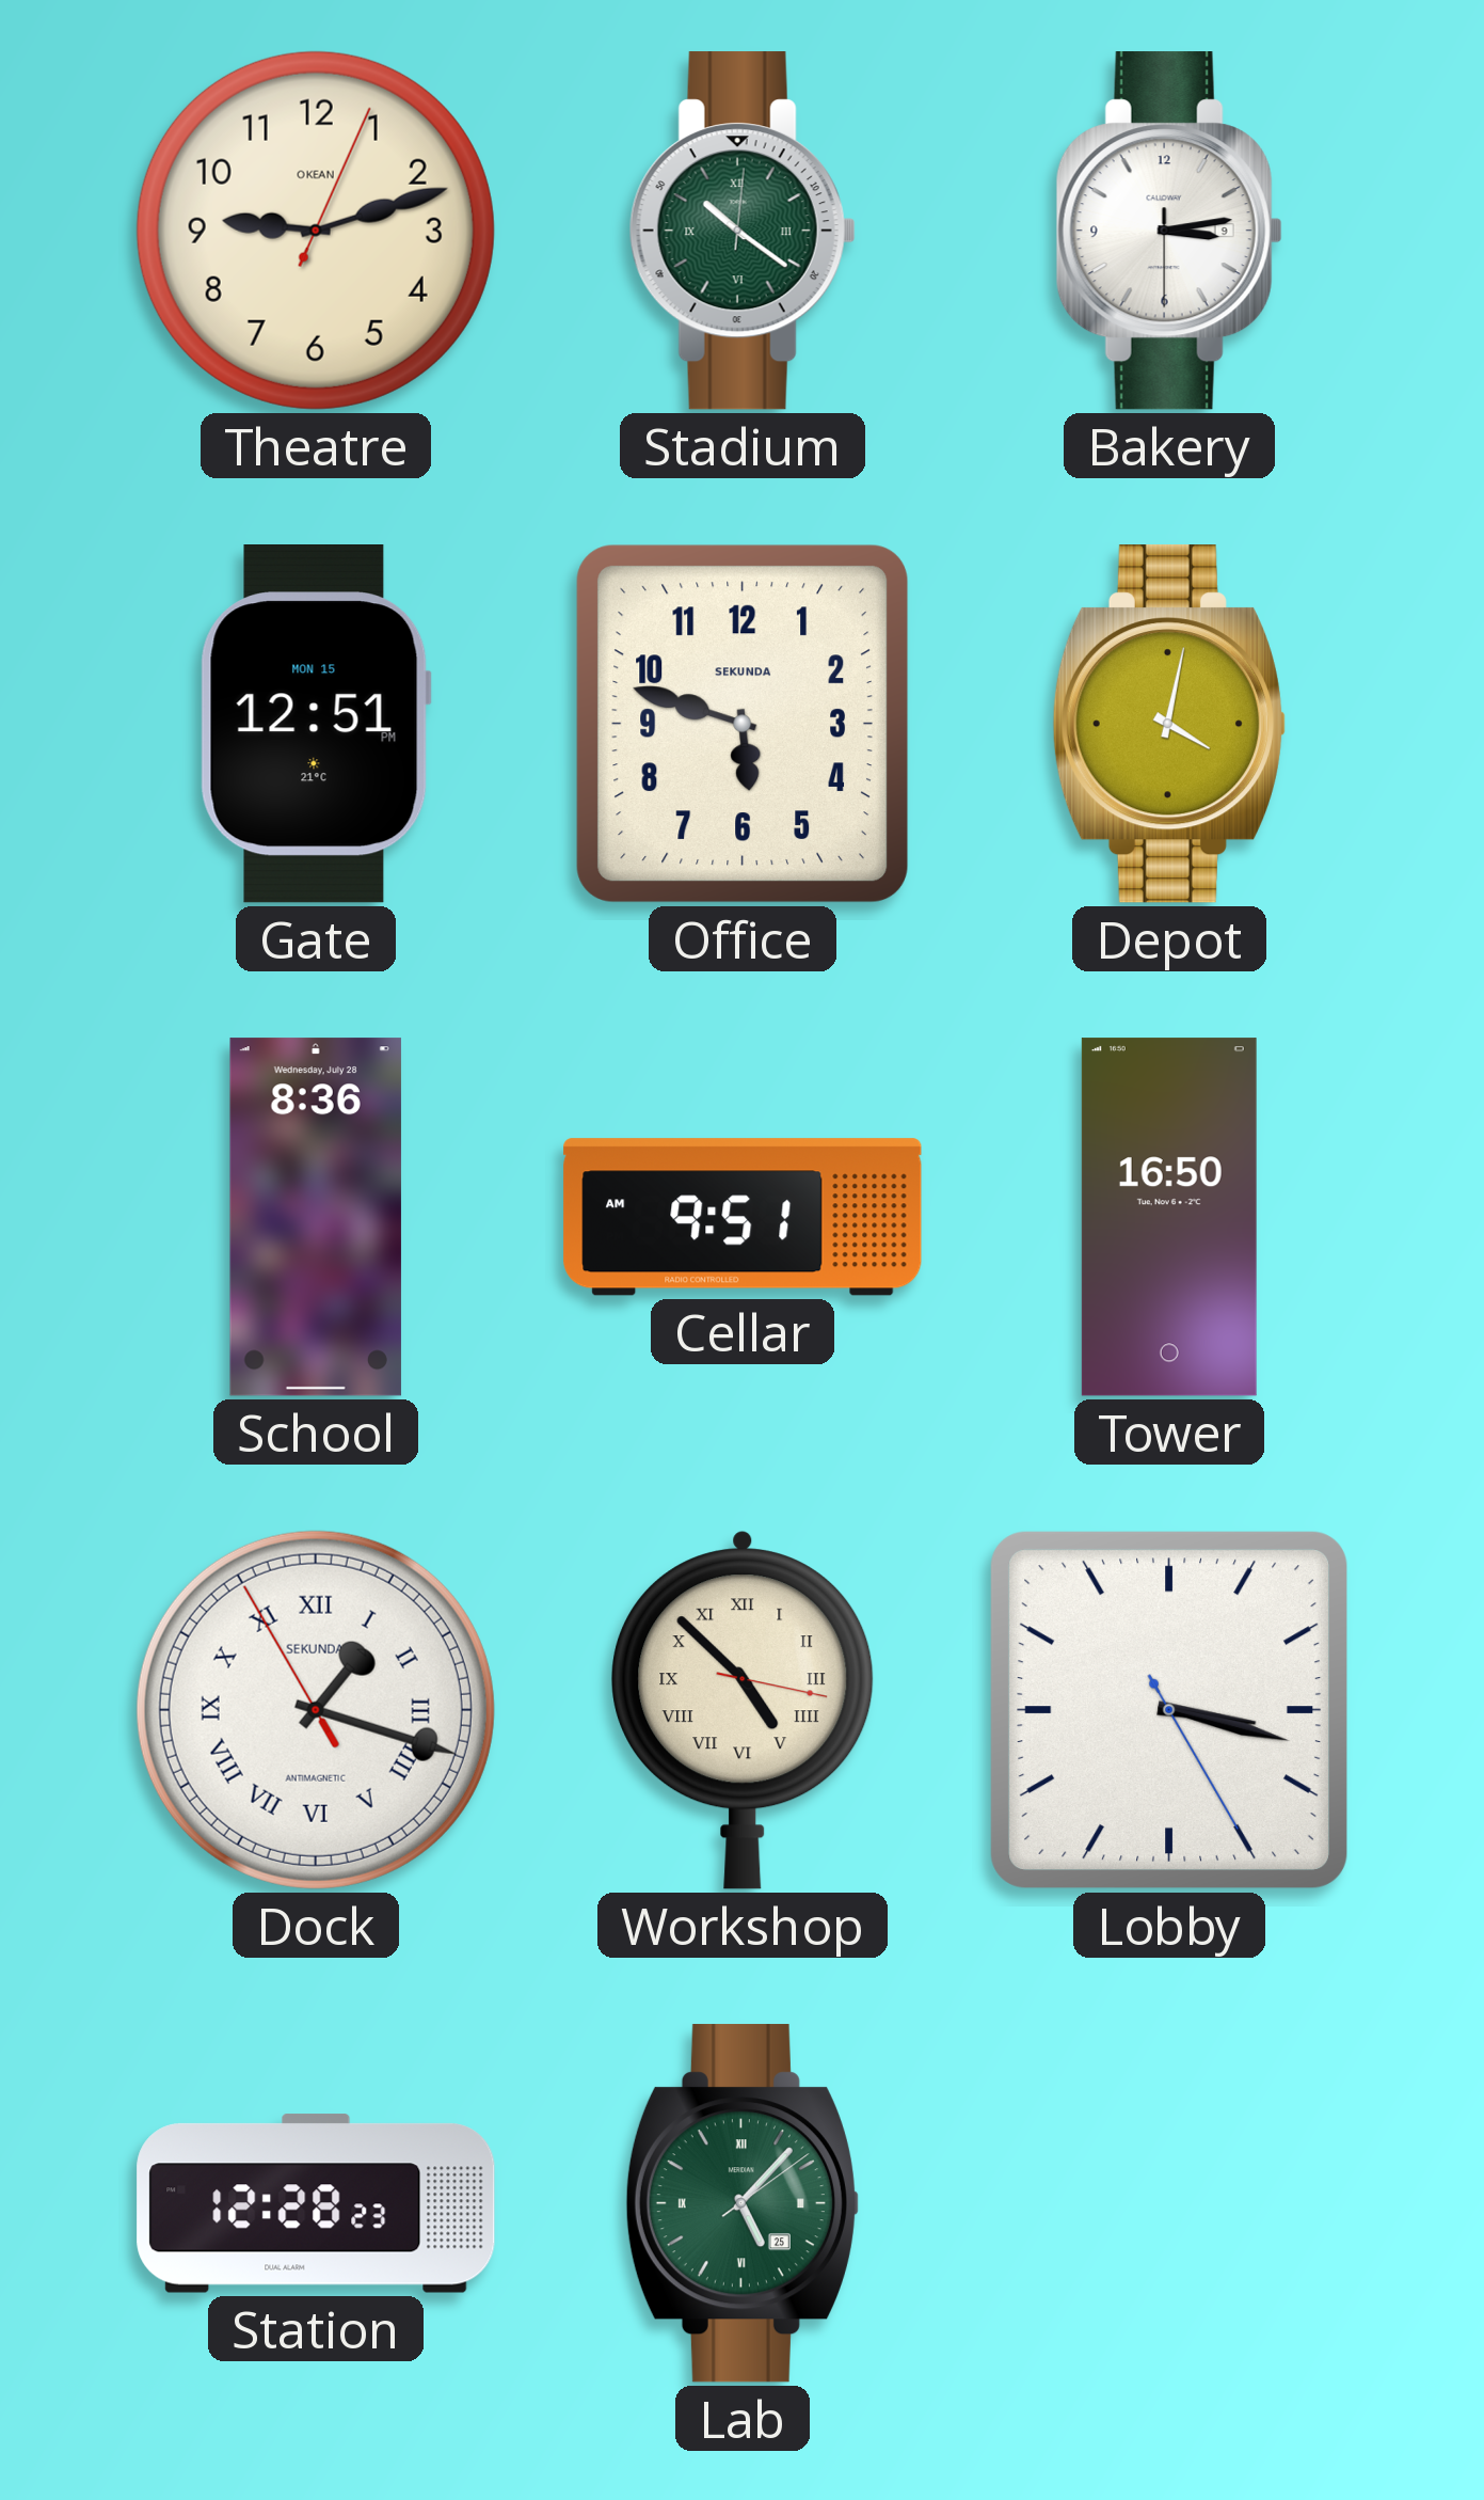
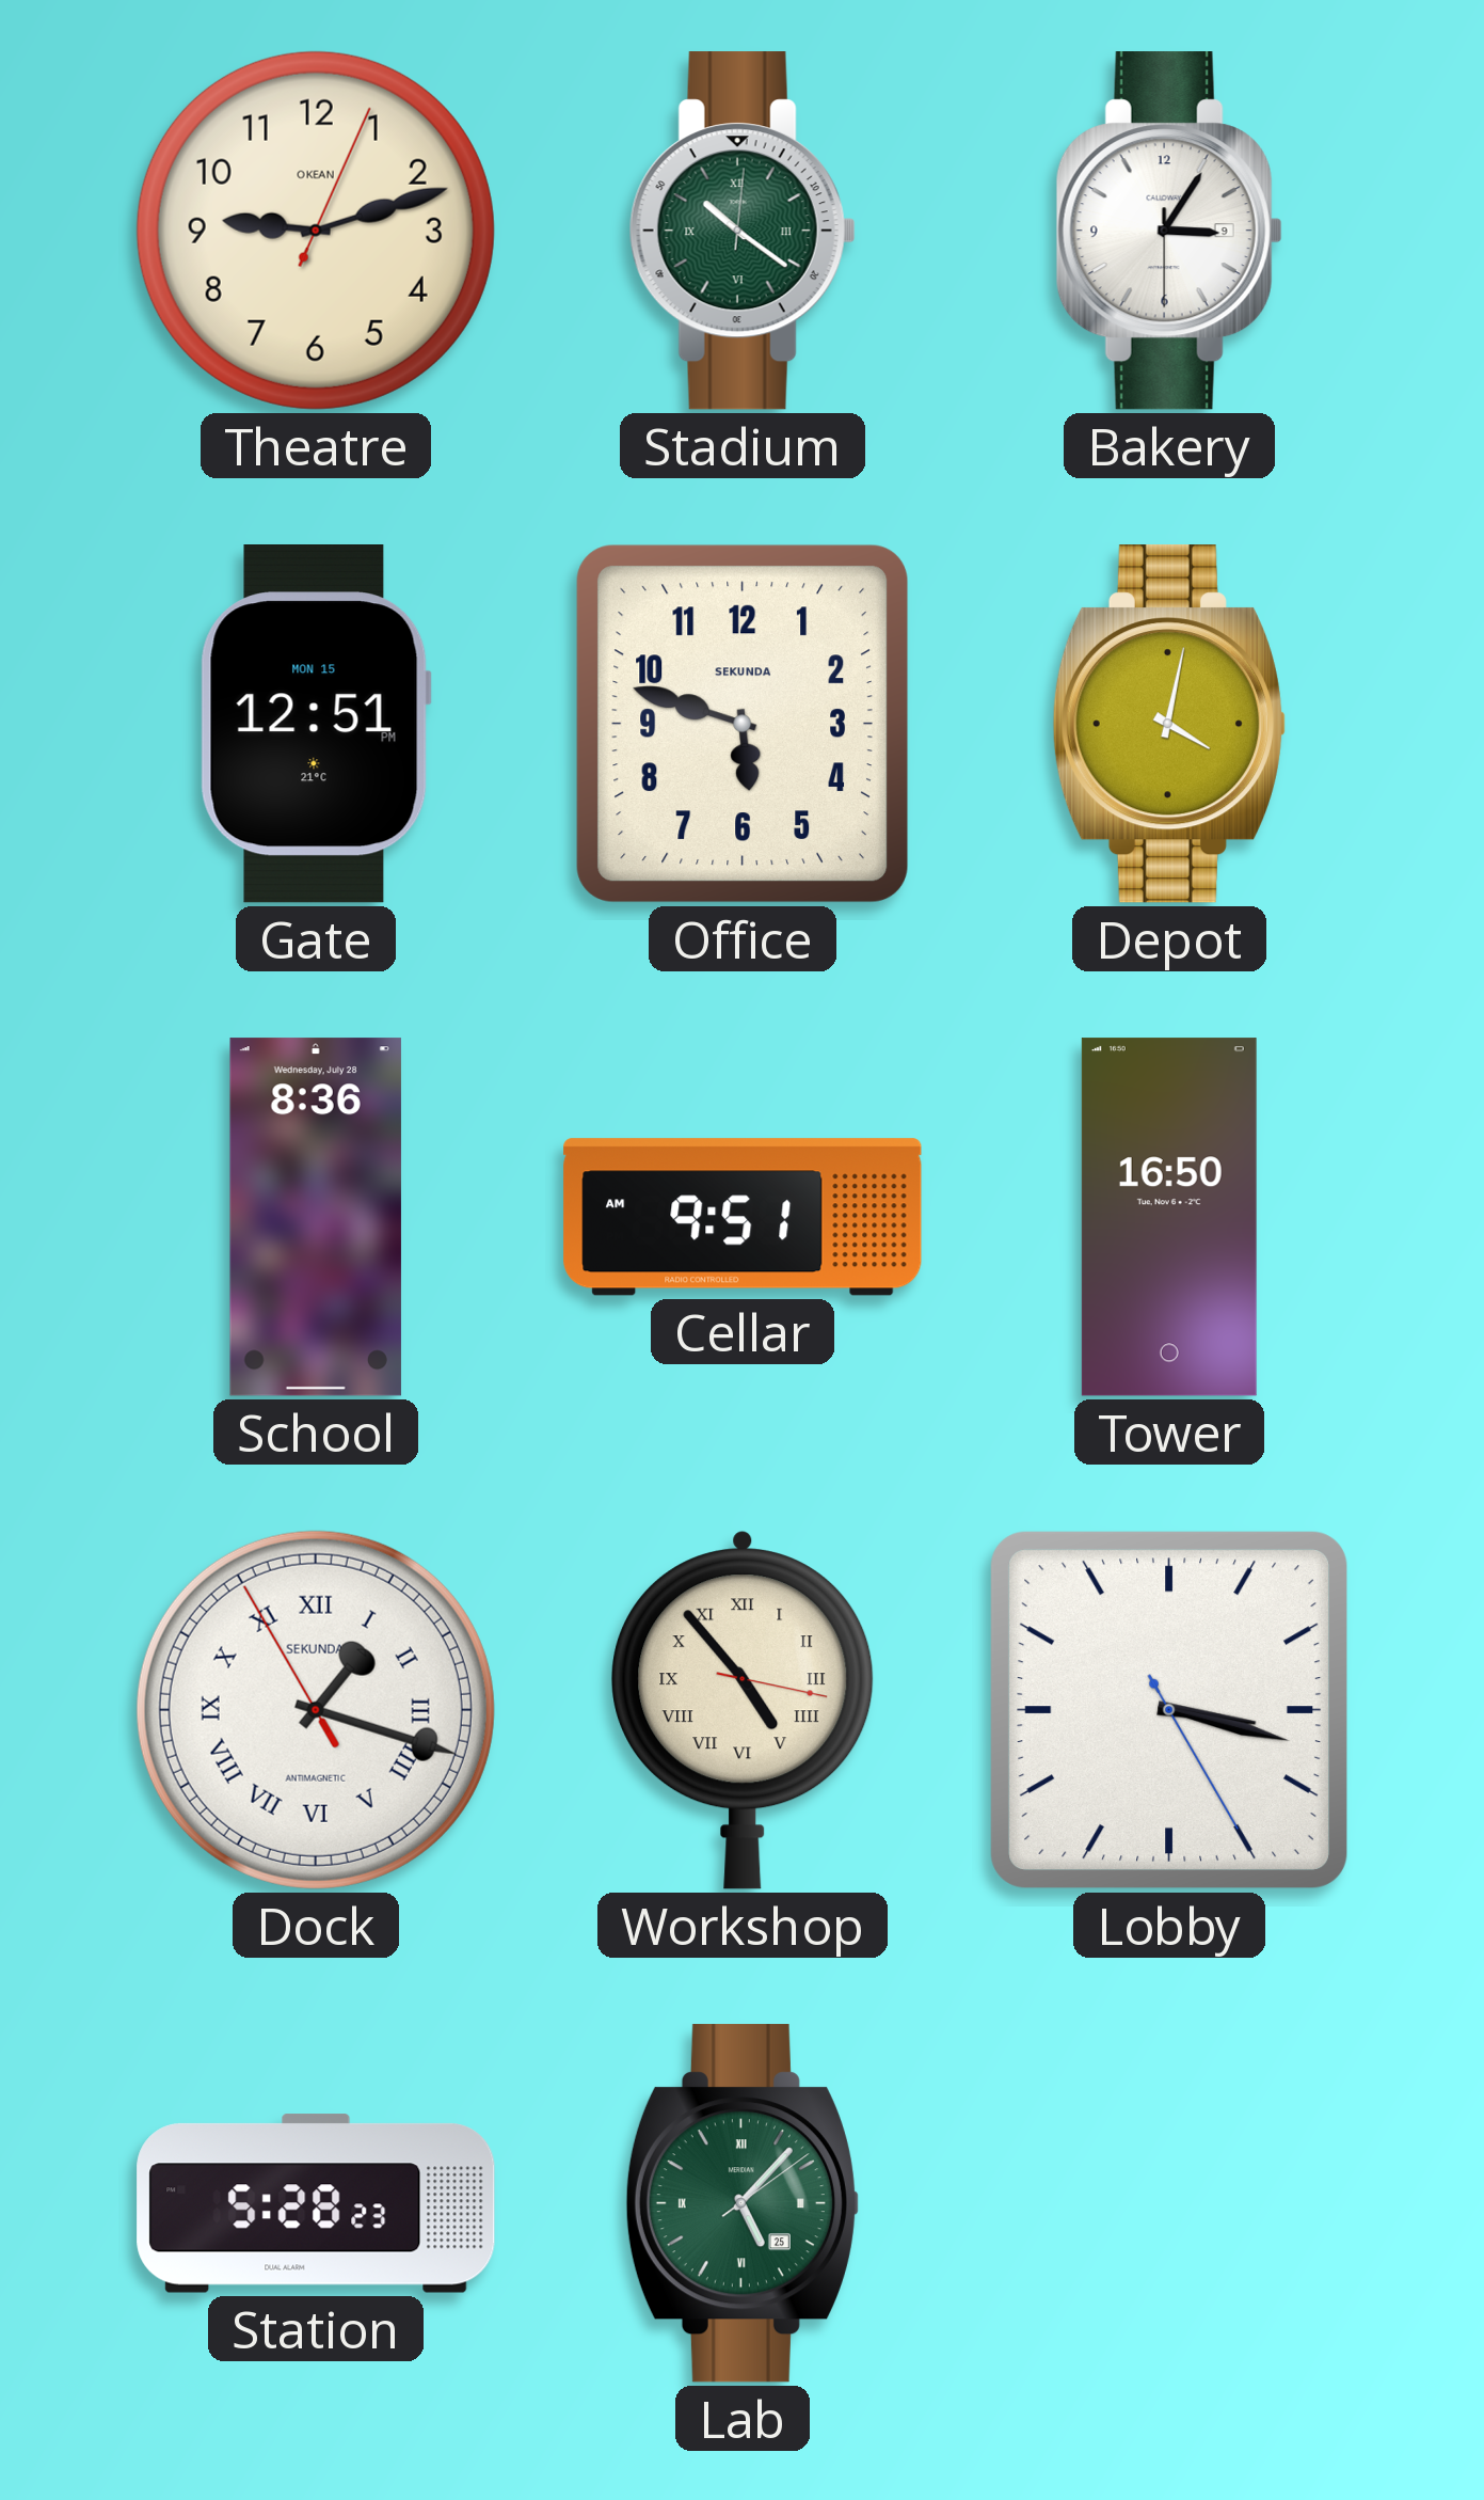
Bakery: 3:13 -> 3:05 (1169, 231)
Workshop: 4:52 -> 4:53 (743, 1710)
Station: 12:28 -> 5:28 (316, 2203)
